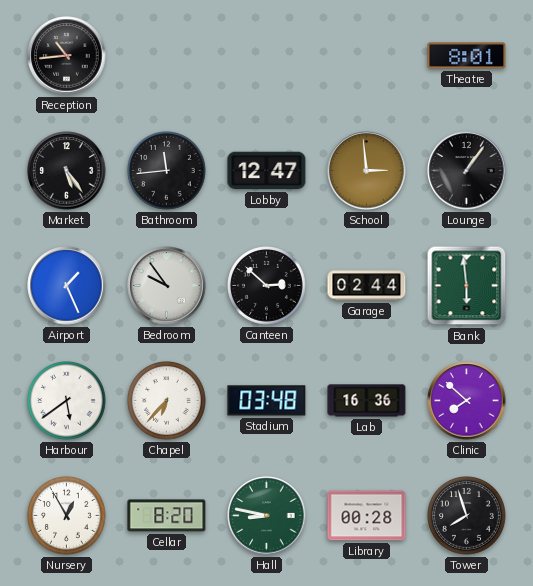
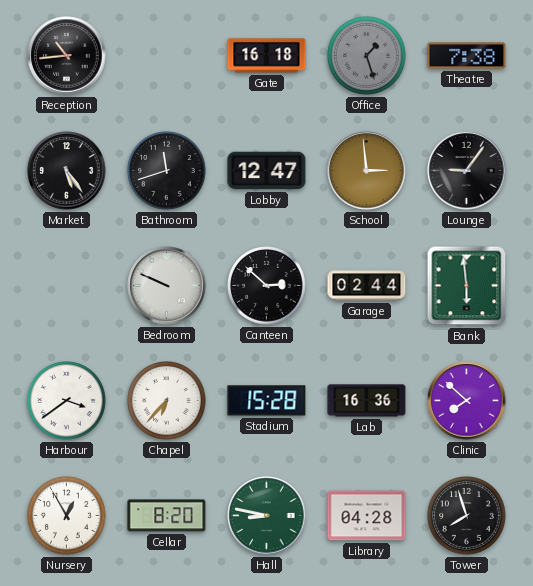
Gate: none -> 16:18 (267, 56)
Office: none -> 1:27 (367, 56)
Theatre: 8:01 -> 7:38 (467, 56)
Bathroom: 11:44 -> 11:42 (167, 171)
Lounge: 1:06 -> 9:06 (467, 171)
Airport: 1:26 -> none (67, 286)
Bedroom: 9:54 -> 9:49 (167, 286)
Harbour: 5:39 -> 3:39 (67, 401)
Stadium: 03:48 -> 15:28 (267, 401)
Library: 00:28 -> 04:28 (367, 516)
